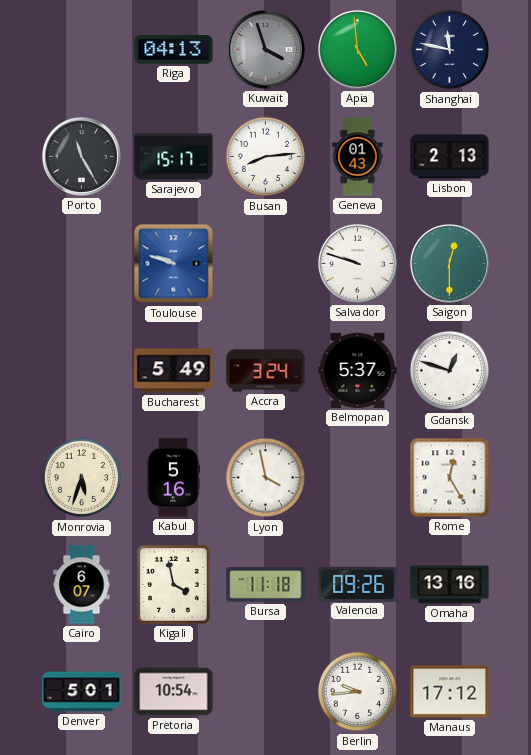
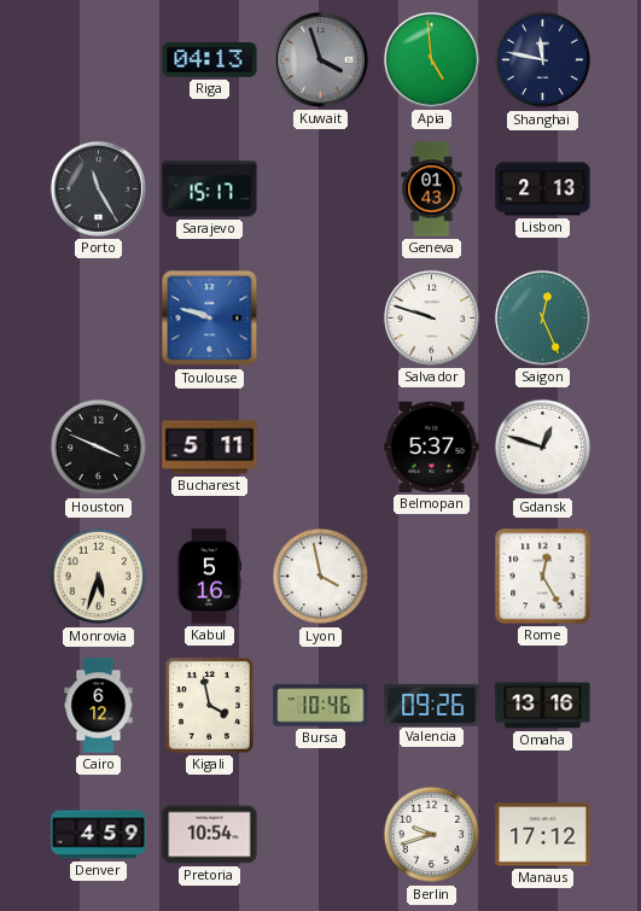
Busan: 8:14 -> none (266, 157)
Saigon: 12:30 -> 12:26 (542, 317)
Houston: none -> 3:49 (99, 448)
Bucharest: 5:49 -> 5:11 (210, 448)
Accra: 3:24 -> none (266, 371)
Cairo: 6:07 -> 6:12 (99, 706)
Bursa: 11:18 -> 10:46 (321, 706)
Denver: 5:01 -> 4:59 (99, 835)
Berlin: 9:44 -> 9:42 (432, 835)
